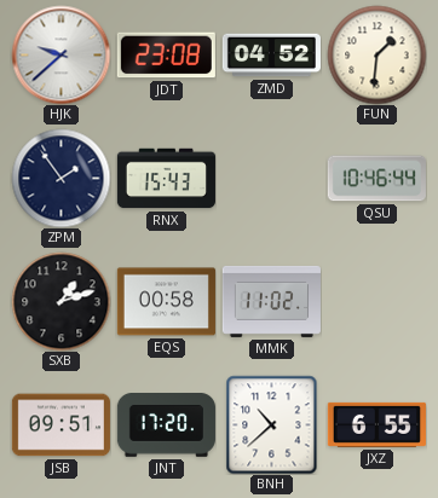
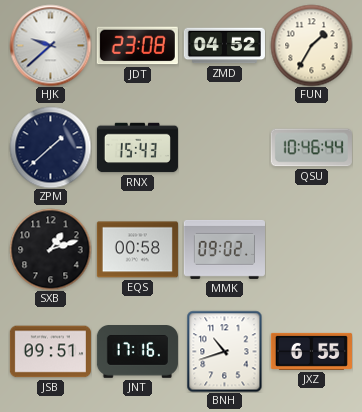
FUN: 1:31 -> 1:35 (311, 45)
ZPM: 1:54 -> 1:38 (50, 147)
MMK: 11:02 -> 09:02 (224, 249)
JNT: 17:20 -> 17:16 (137, 352)
BNH: 10:38 -> 10:42 (225, 351)
